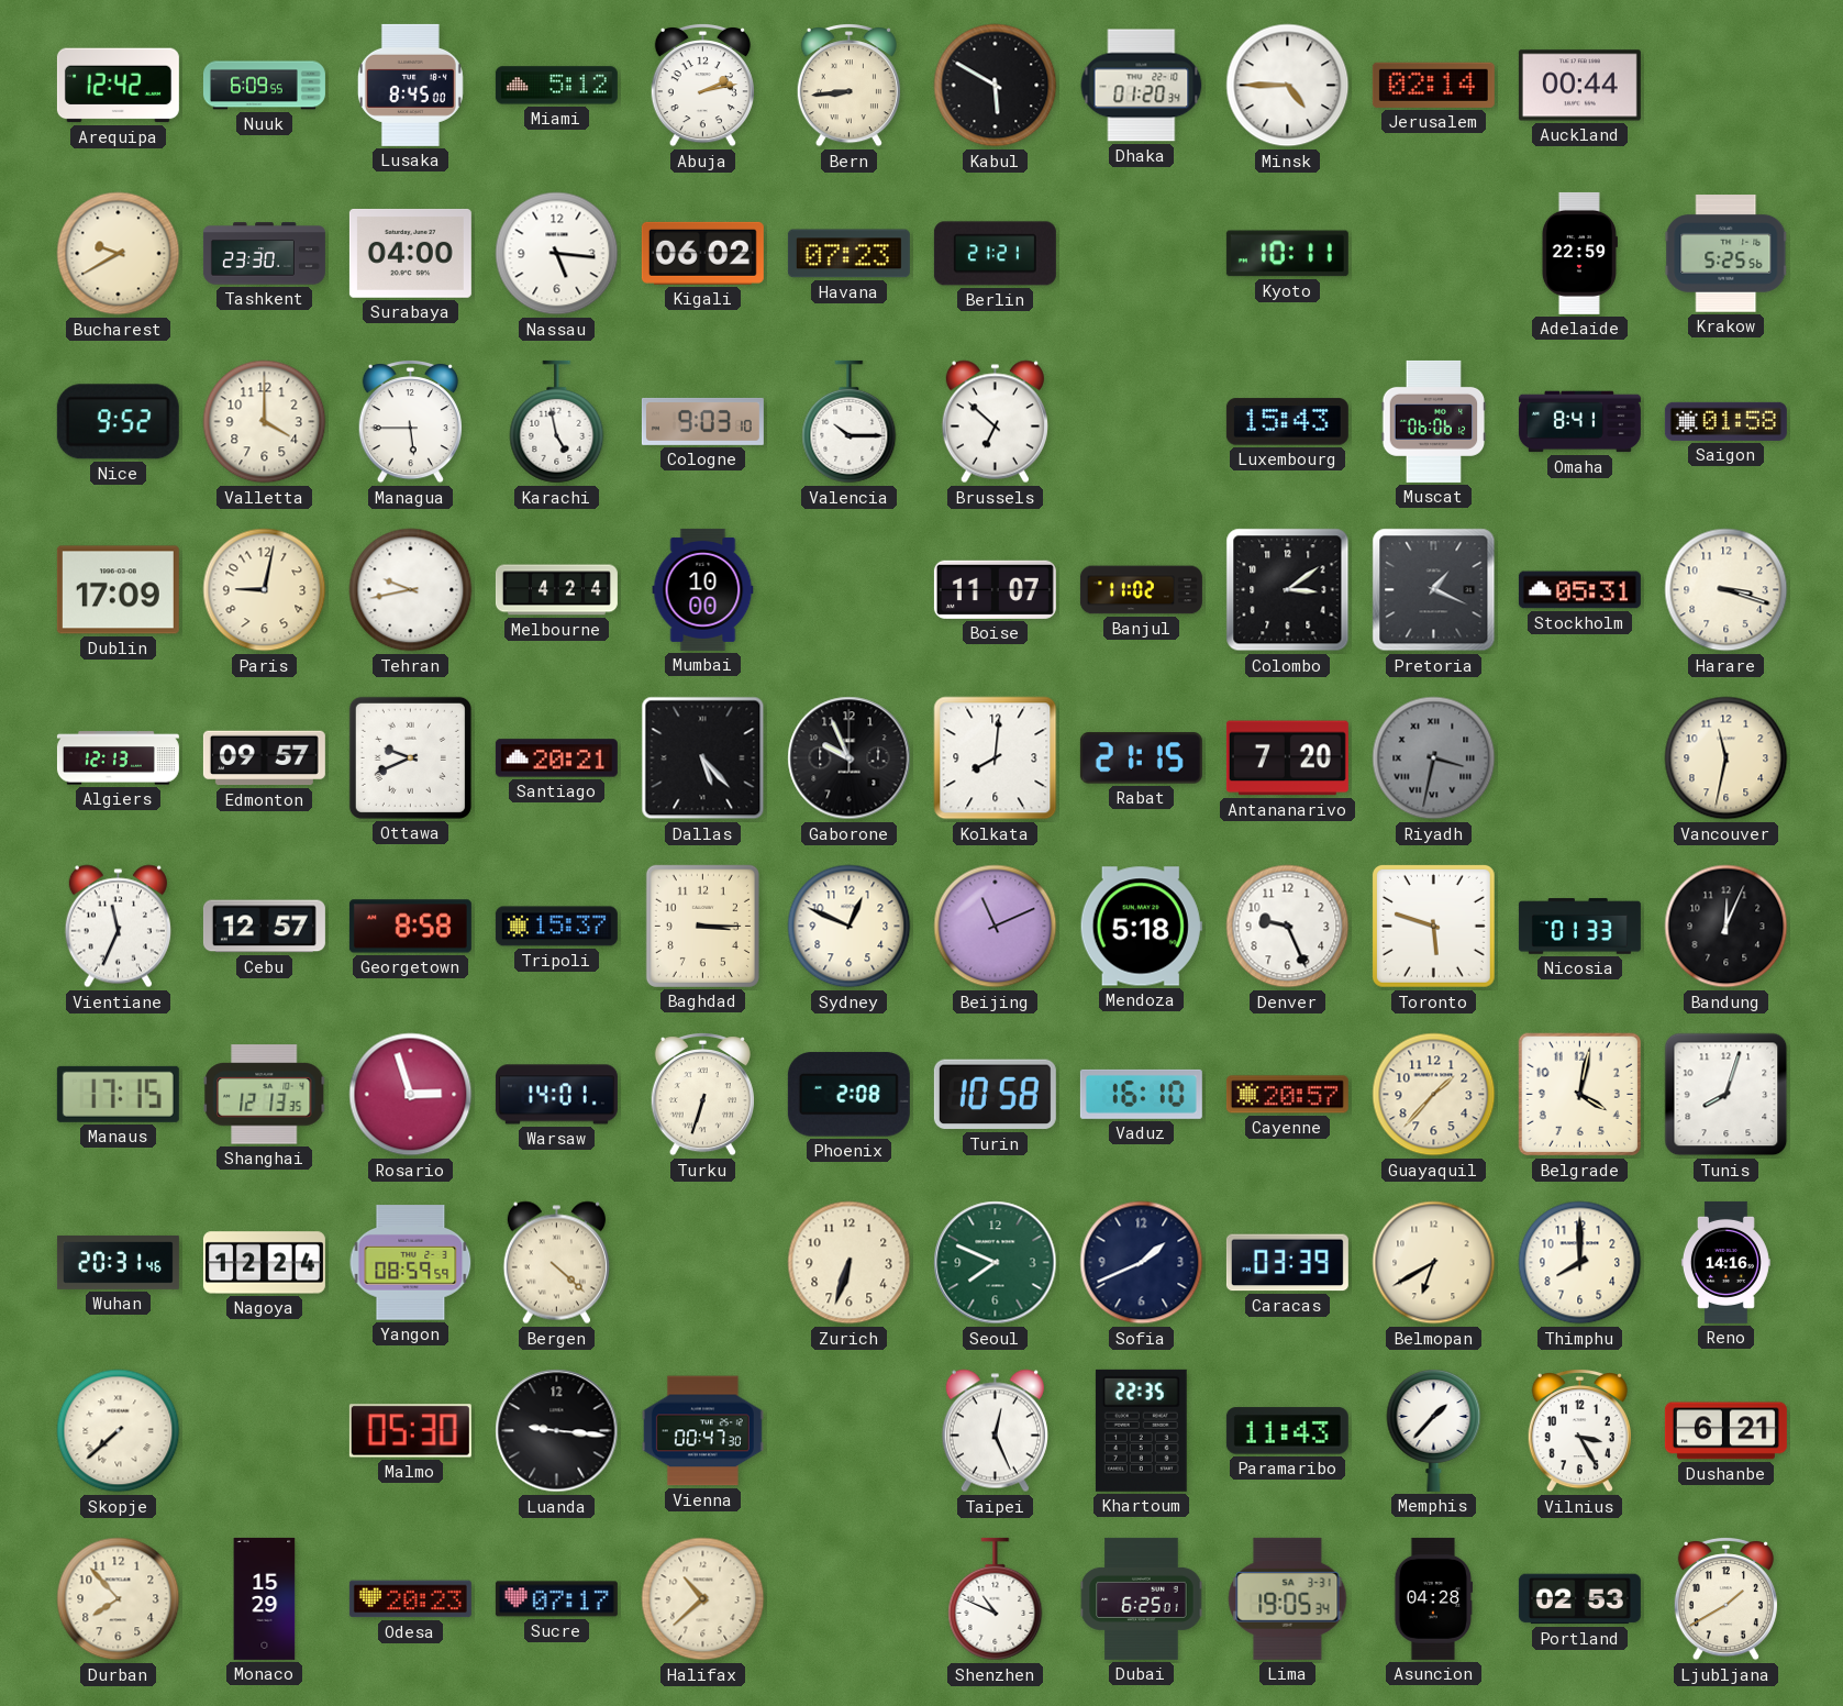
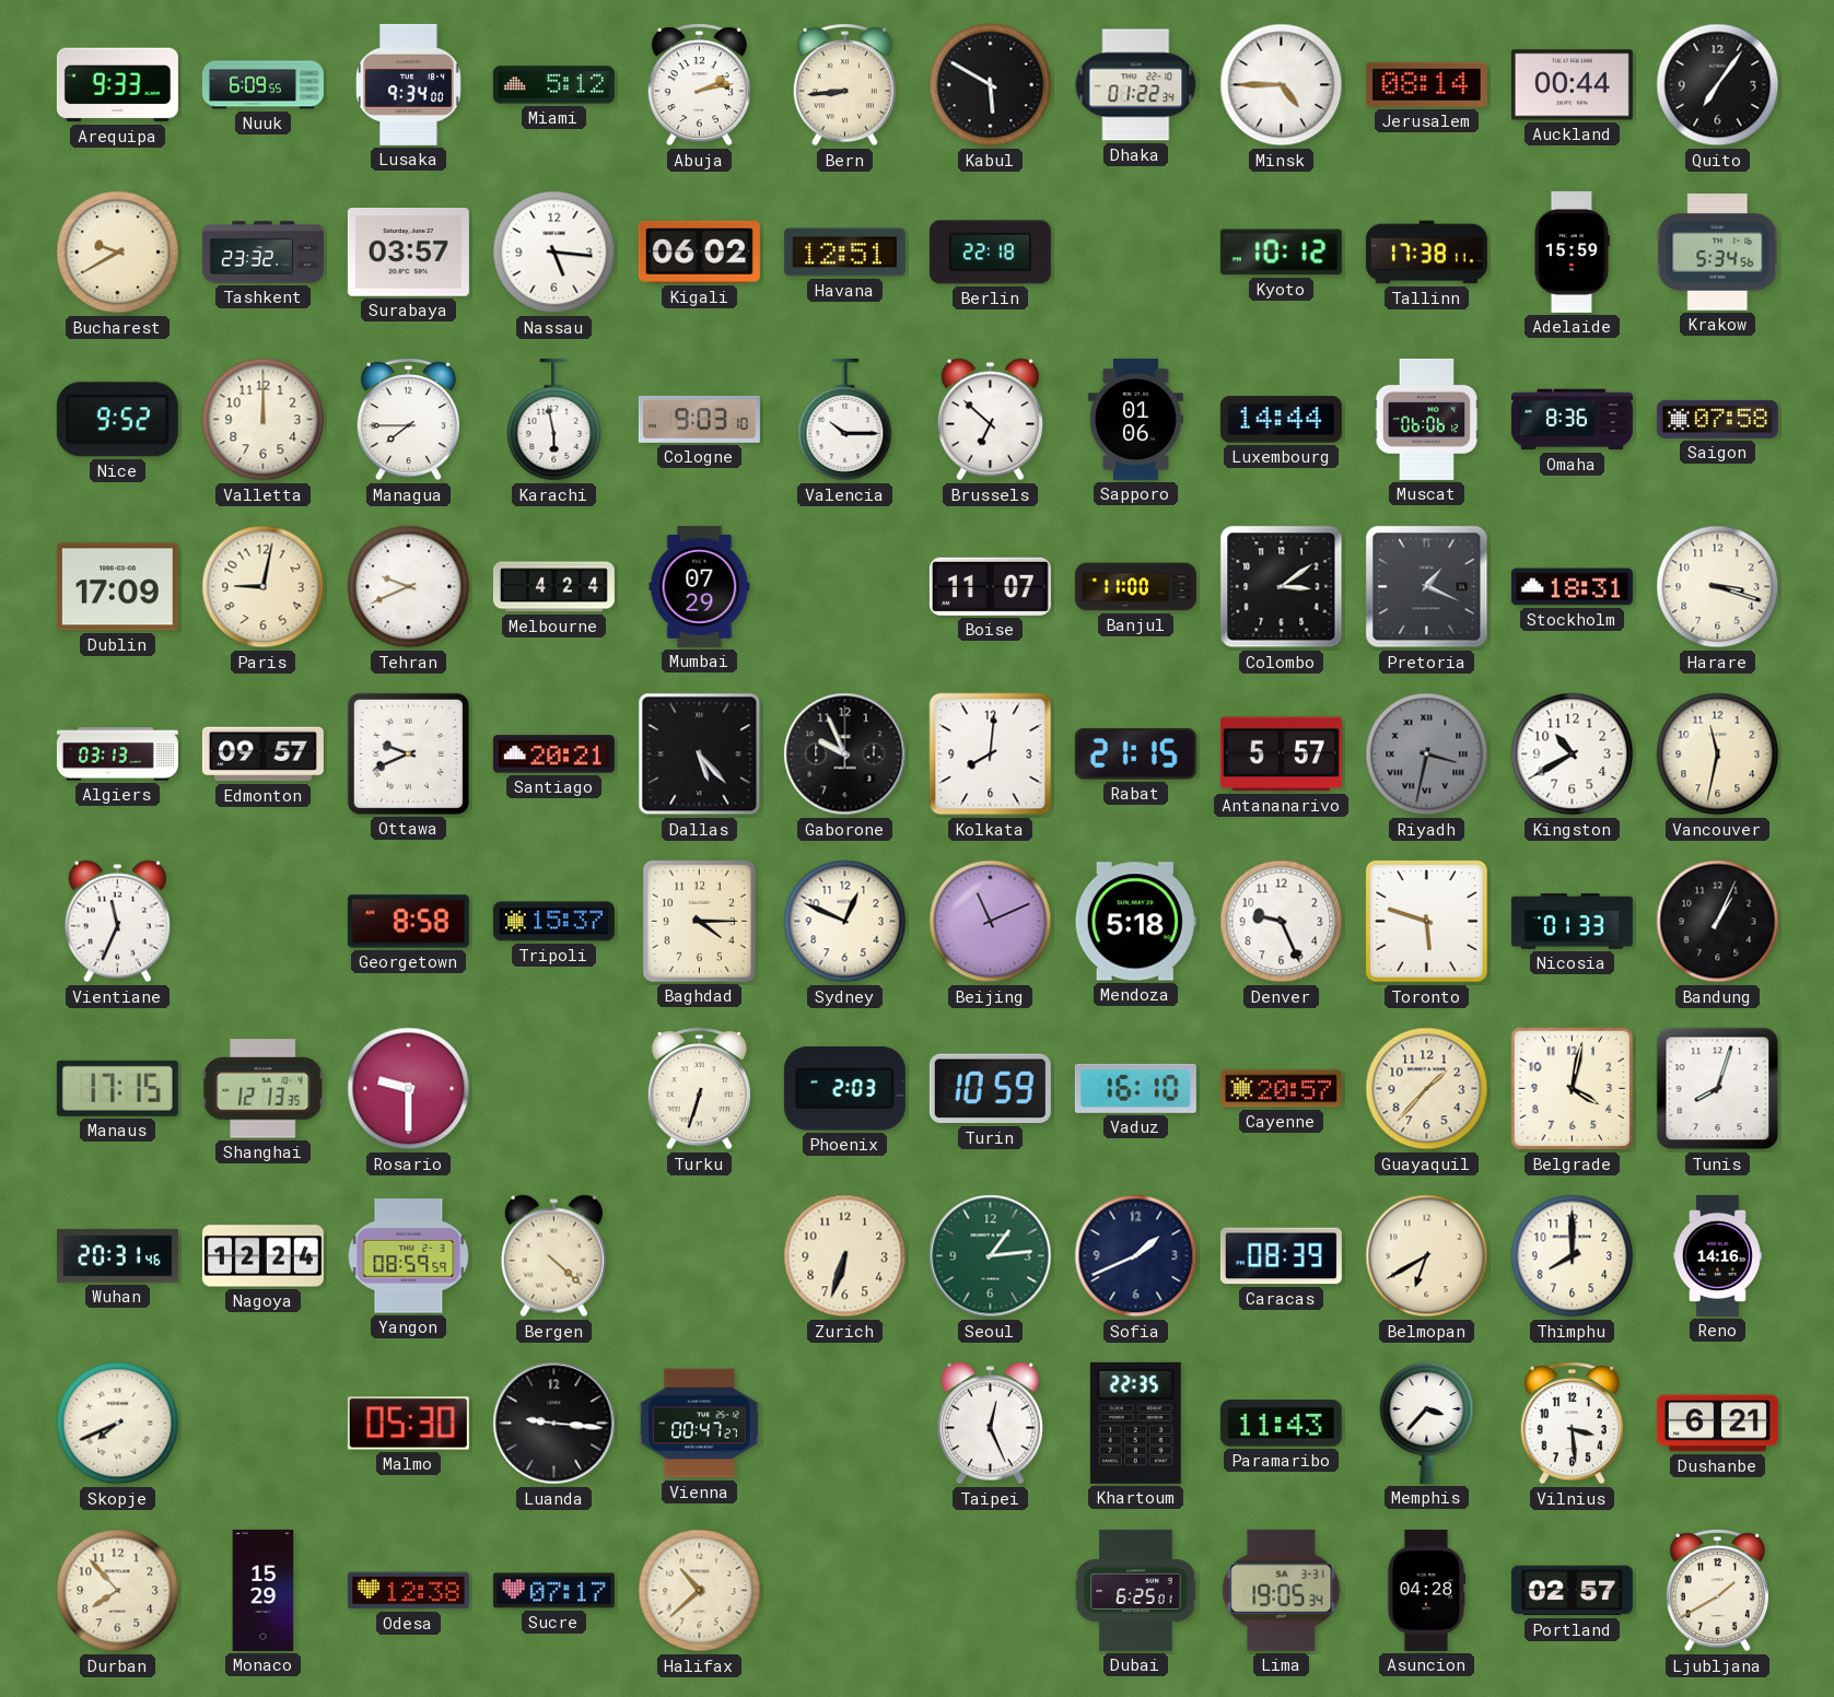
Arequipa: 12:42 -> 9:33 (117, 85)
Lusaka: 8:45 -> 9:34 (408, 84)
Dhaka: 01:20 -> 01:22 (1136, 85)
Jerusalem: 02:14 -> 08:14 (1426, 84)
Quito: none -> 7:06 (1718, 85)
Tashkent: 23:30 -> 23:32 (262, 253)
Surabaya: 04:00 -> 03:57 (408, 251)
Havana: 07:23 -> 12:51 (844, 253)
Berlin: 21:21 -> 22:18 (990, 253)
Kyoto: 10:11 -> 10:12 (1281, 253)
Tallinn: none -> 17:38 (1426, 253)
Adelaide: 22:59 -> 15:59 (1572, 251)
Krakow: 5:25 -> 5:34 (1718, 253)
Valletta: 4:00 -> 12:00 (264, 420)
Managua: 5:45 -> 7:45 (408, 420)
Karachi: 4:58 -> 5:58 (554, 420)
Sapporo: none -> 01:06 (1135, 419)
Luxembourg: 15:43 -> 14:44 (1281, 420)
Omaha: 8:41 -> 8:36 (1572, 420)
Saigon: 01:58 -> 07:58 (1717, 419)
Tehran: 9:43 -> 9:41 (409, 587)
Mumbai: 10:00 -> 07:29 (700, 586)
Banjul: 11:02 -> 11:00 (1135, 587)
Stockholm: 05:31 -> 18:31 (1572, 587)
Algiers: 12:13 -> 03:13 (117, 754)
Antananarivo: 7:20 -> 5:57 (1281, 754)
Kingston: none -> 10:40 (1573, 754)
Cebu: 12:57 -> none (264, 927)
Baghdad: 3:15 -> 4:15 (699, 921)
Bandung: 12:04 -> 1:04 (1718, 922)
Rosario: 2:57 -> 9:30 (409, 1089)
Warsaw: 14:01 -> none (556, 1095)
Phoenix: 2:08 -> 2:03 (844, 1089)
Turin: 10:58 -> 10:59 (990, 1089)
Seoul: 7:49 -> 1:14 (991, 1256)
Caracas: 03:39 -> 08:39 (1281, 1256)
Skopje: 7:38 -> 7:41 (118, 1424)
Vienna: 00:47:30 -> 00:47:27 (699, 1424)
Memphis: 1:37 -> 3:37 (1427, 1424)
Vilnius: 3:25 -> 3:29 (1572, 1424)
Odesa: 20:23 -> 12:38 (408, 1591)
Shenzhen: 10:49 -> none (996, 1599)
Portland: 02:53 -> 02:57 (1572, 1591)
